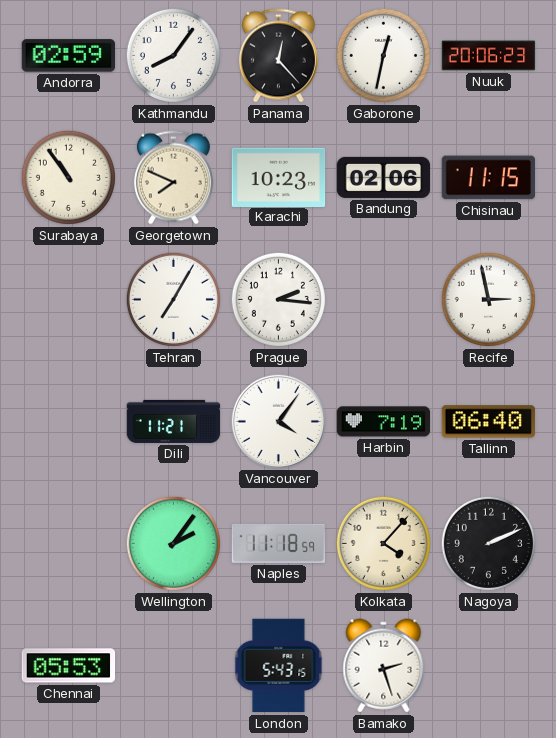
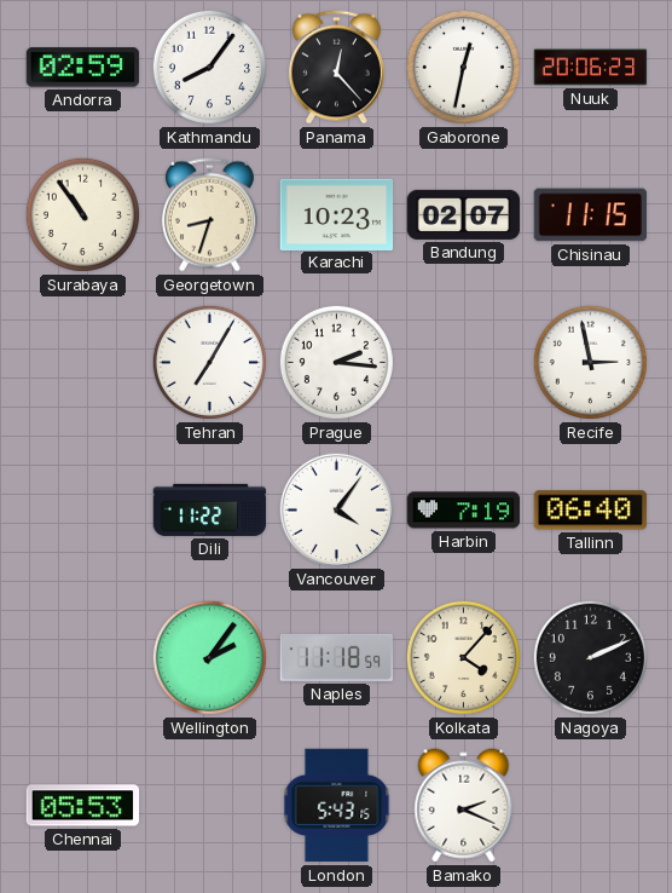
Georgetown: 7:49 -> 8:33 (209, 215)
Bandung: 02:06 -> 02:07 (464, 214)
Dili: 11:21 -> 11:22 (210, 509)
Bamako: 2:27 -> 2:19 (464, 806)
